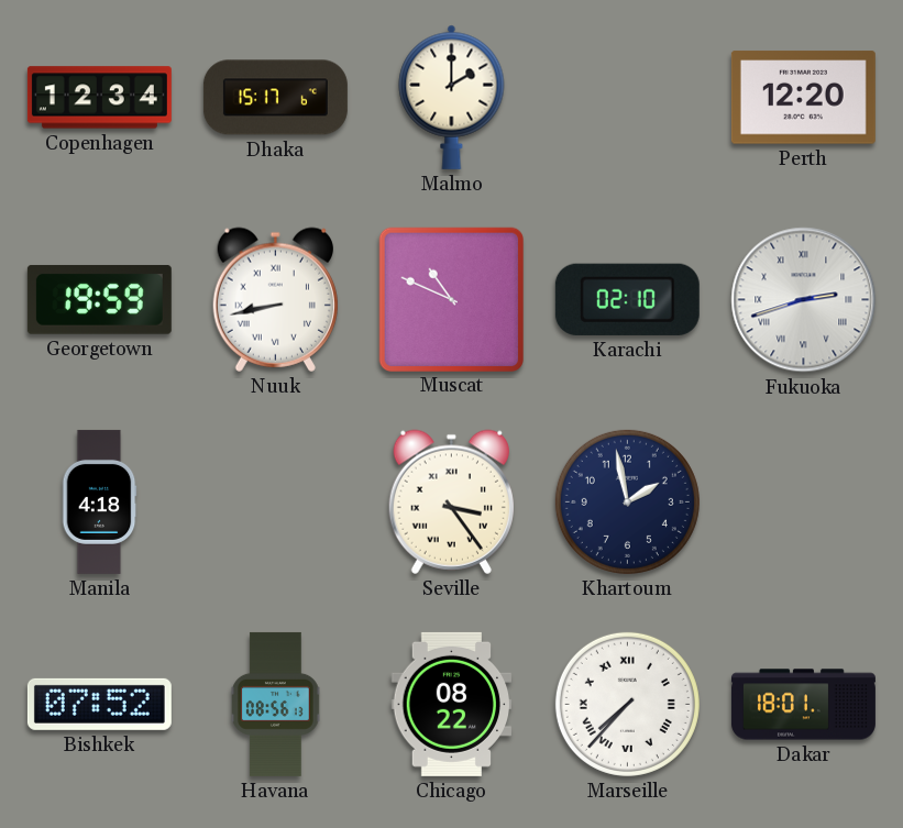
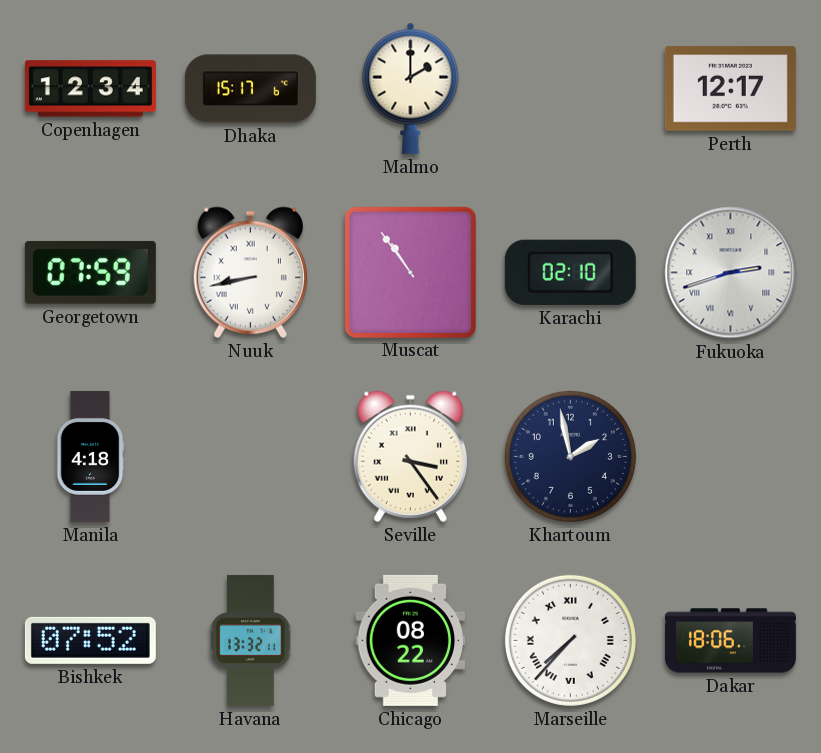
Perth: 12:20 -> 12:17 (730, 89)
Georgetown: 19:59 -> 07:59 (90, 272)
Muscat: 10:49 -> 10:54 (410, 272)
Havana: 08:56 -> 13:32 (251, 640)
Dakar: 18:01 -> 18:06 (730, 641)
